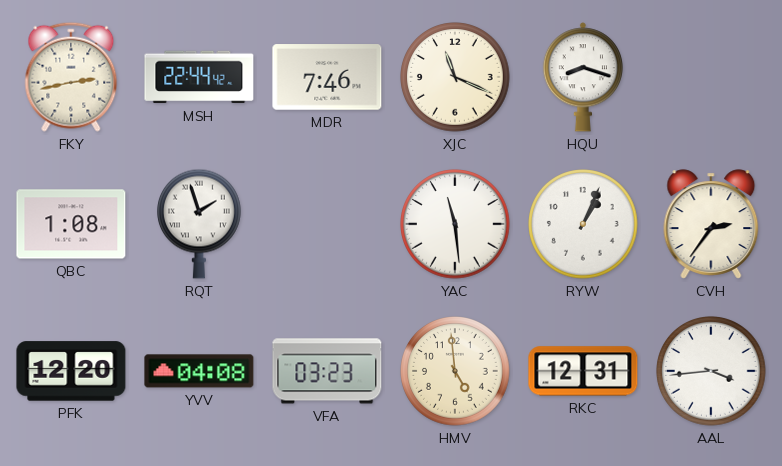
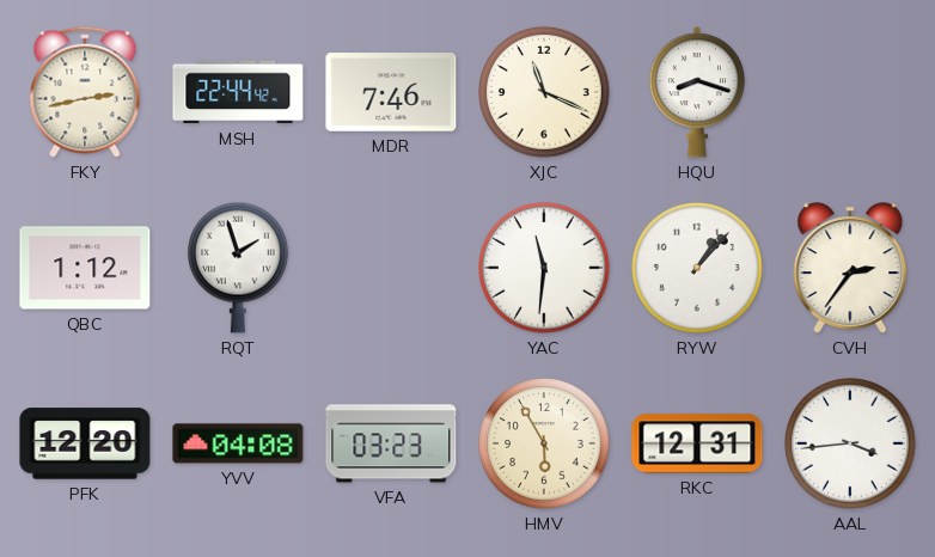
QBC: 1:08 -> 1:12 (85, 268)
YAC: 11:29 -> 11:31 (544, 268)
RYW: 1:04 -> 1:07 (697, 268)
HMV: 4:59 -> 5:55 (544, 443)
